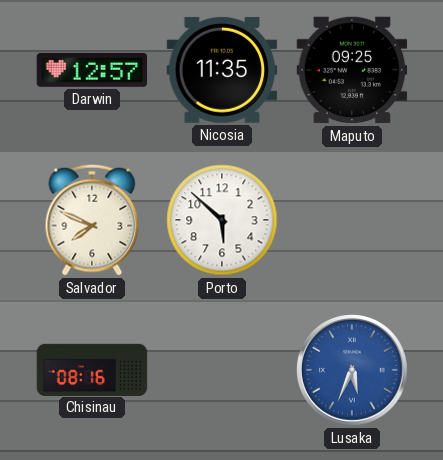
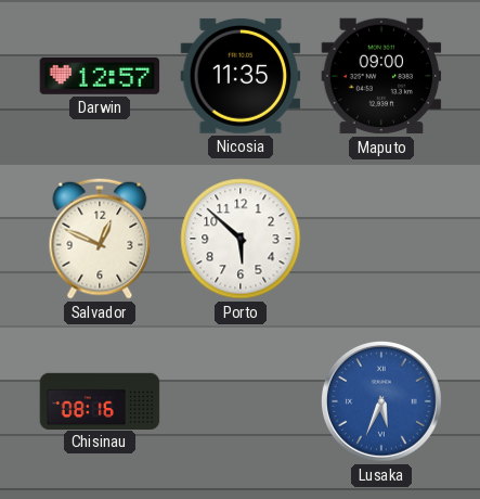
Maputo: 09:25 -> 09:00 (381, 76)
Salvador: 7:49 -> 12:49 (100, 239)
